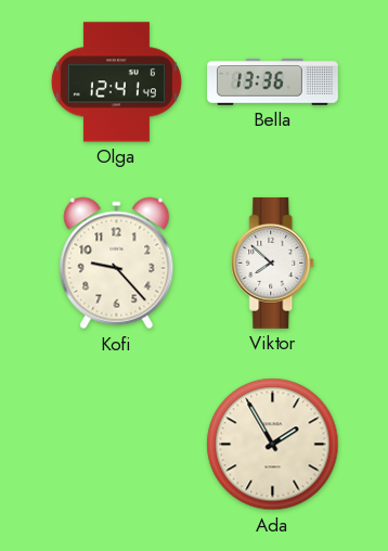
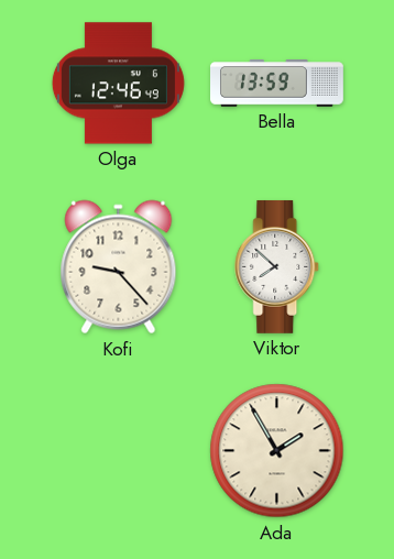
Olga: 12:41 -> 12:46 (118, 84)
Bella: 13:36 -> 13:59 (277, 84)
